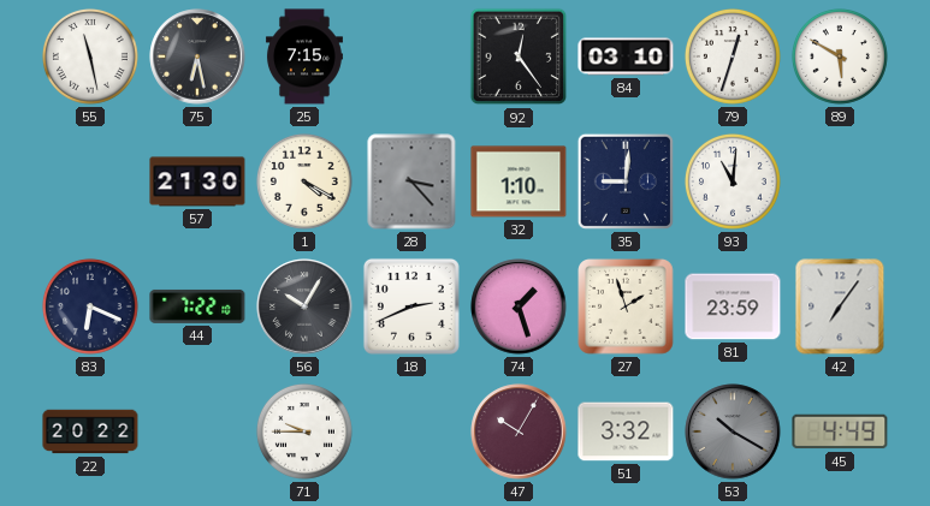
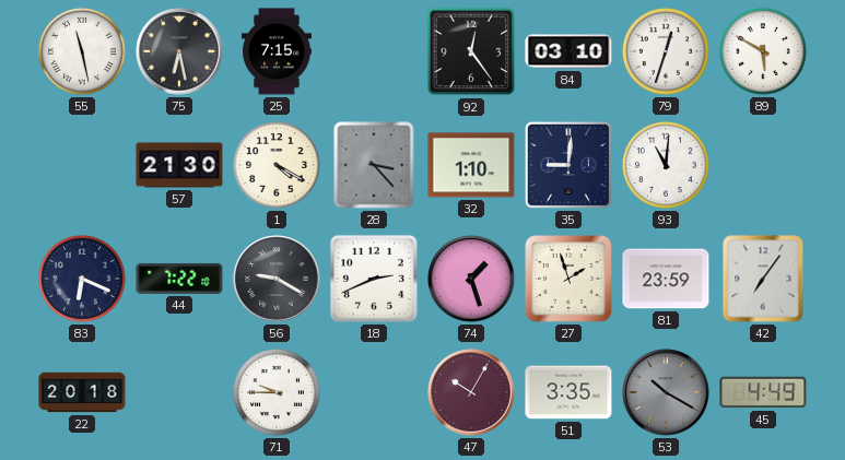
56: 10:05 -> 9:20 (277, 279)
22: 20:22 -> 20:18 (82, 392)
51: 3:32 -> 3:35 (568, 392)
